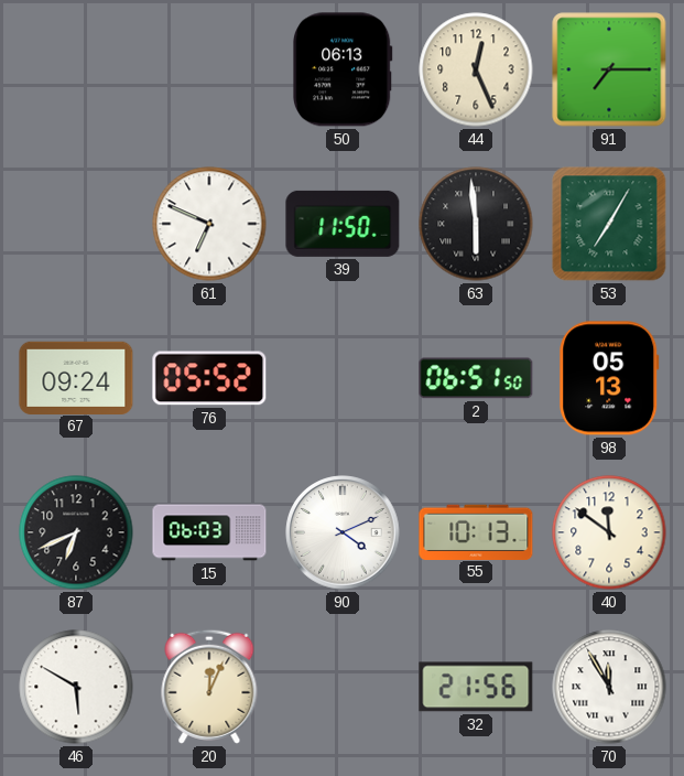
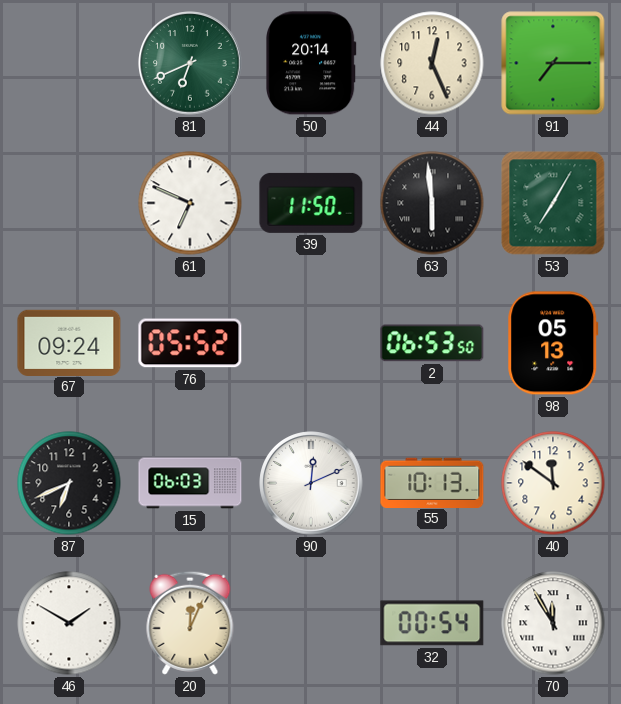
81: none -> 6:41 (190, 63)
50: 06:13 -> 20:14 (312, 63)
2: 06:51 -> 06:53 (432, 343)
90: 4:11 -> 12:11 (311, 483)
46: 5:50 -> 1:50 (69, 623)
32: 21:56 -> 00:54 (432, 623)
